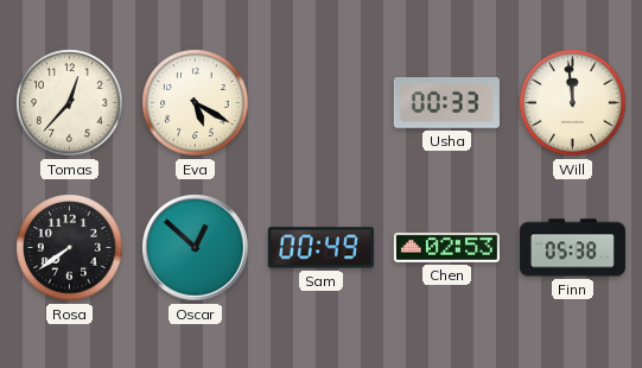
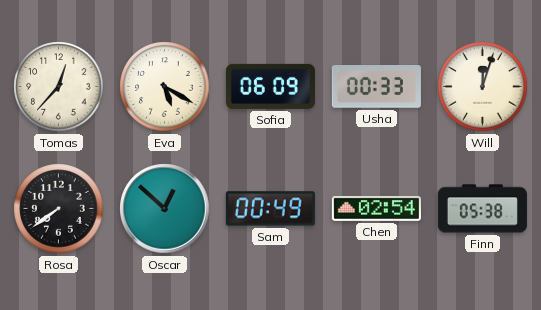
Sofia: none -> 06:09 (270, 86)
Will: 11:59 -> 12:03 (483, 87)
Chen: 02:53 -> 02:54 (376, 208)
